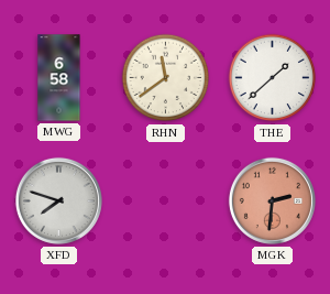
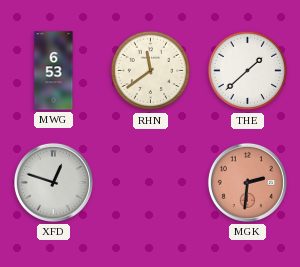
MWG: 6:58 -> 6:53 (54, 71)
XFD: 7:48 -> 12:48 (53, 182)
